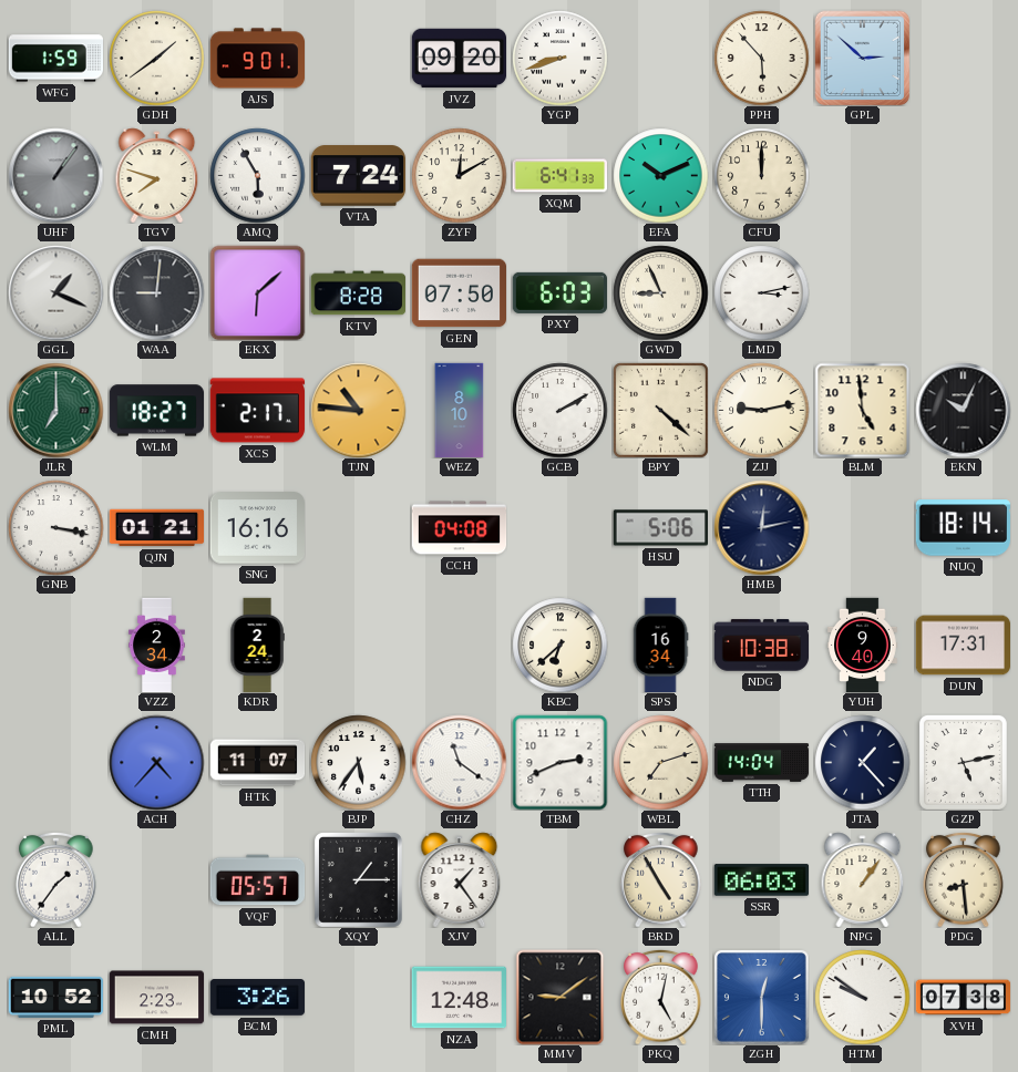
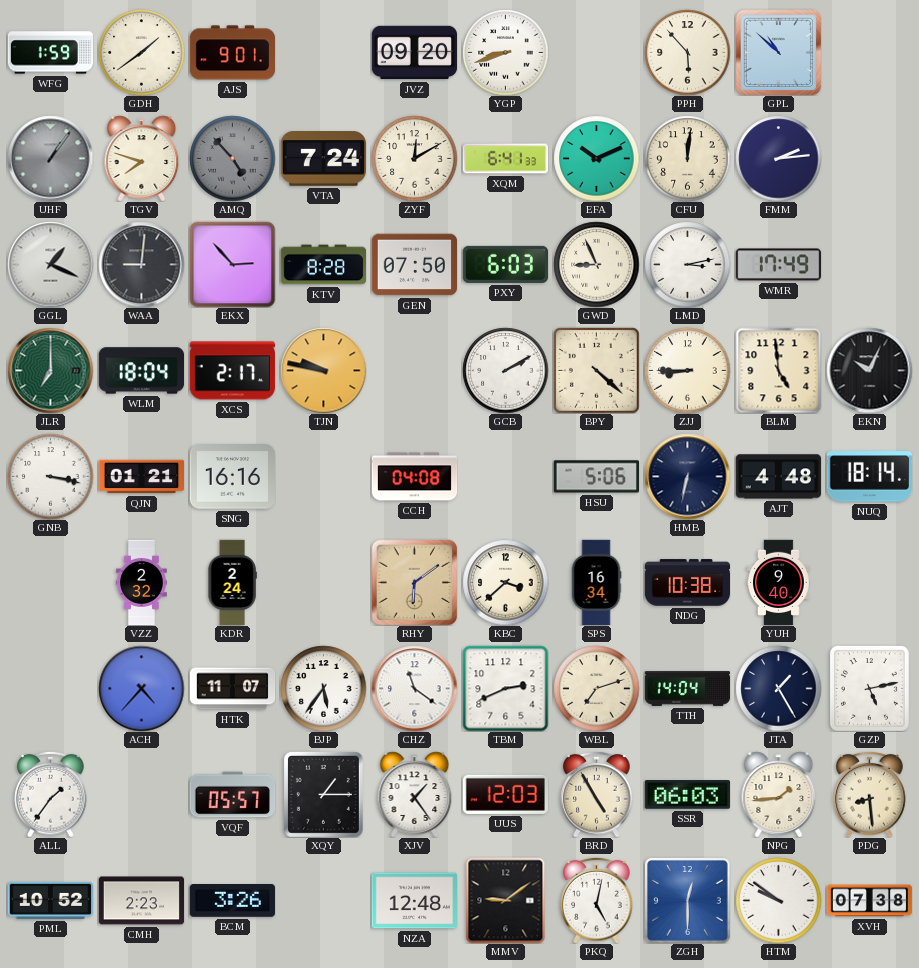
GPL: 2:52 -> 10:52 (778, 52)
AMQ: 5:55 -> 4:53 (232, 158)
AMQ dial: white -> grey (232, 158)
CFU: 12:00 -> 12:01 (687, 158)
FMM: none -> 2:14 (778, 158)
EKX: 6:08 -> 2:53 (232, 264)
WMR: none -> 17:49 (778, 265)
WLM: 18:27 -> 18:04 (141, 371)
TJN: 10:46 -> 9:47 (323, 370)
WEZ: 8:10 -> none (460, 410)
ZJJ: 9:13 -> 8:45 (687, 370)
HMB: 12:13 -> 6:32 (687, 476)
AJT: none -> 4:48 (778, 477)
VZZ: 2:34 -> 2:32 (142, 582)
RHY: none -> 6:09 (414, 582)
KBC: 6:38 -> 3:38 (505, 582)
DUN: 17:31 -> none (963, 646)
JTA: 1:23 -> 1:25 (778, 688)
UUS: none -> 12:03 (505, 794)
NPG: 1:06 -> 1:44 (779, 794)
